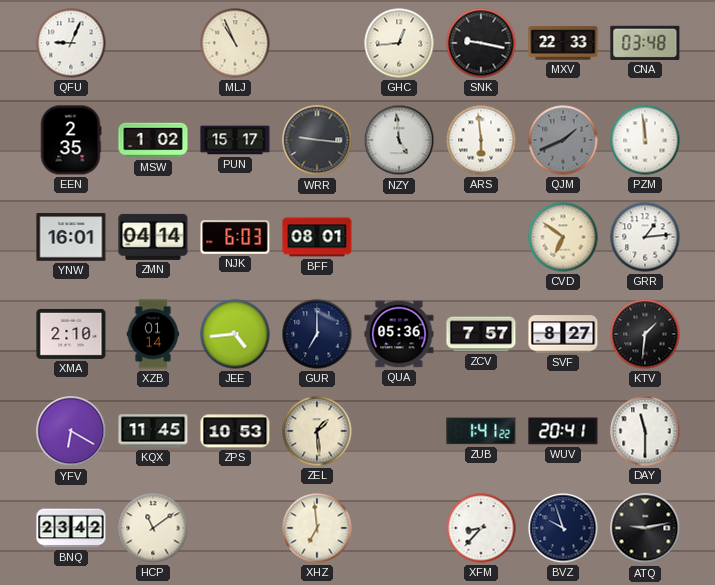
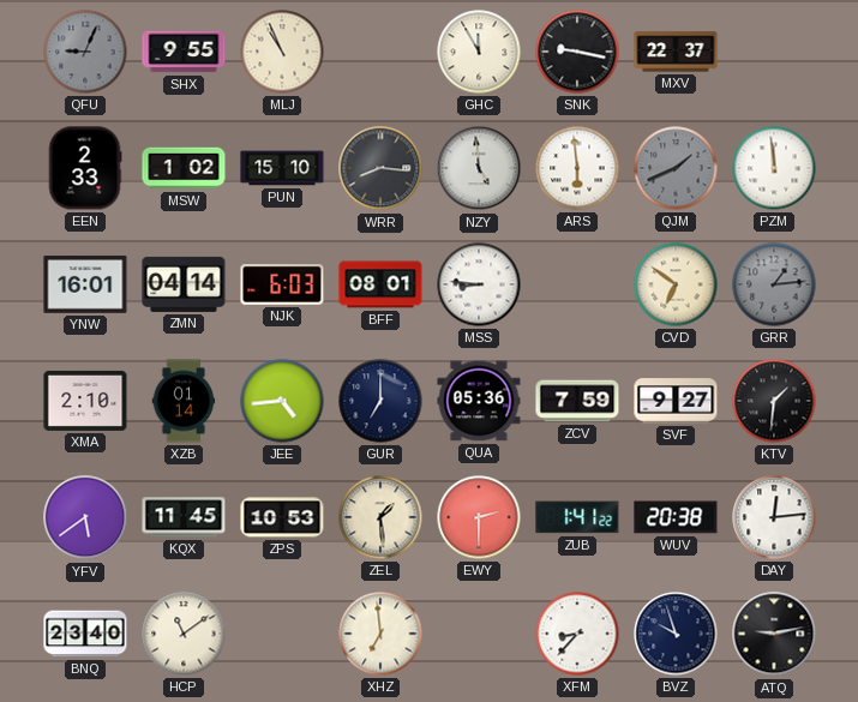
QFU dial: white -> grey (85, 52)
SHX: none -> 9:55 (184, 52)
GHC: 12:44 -> 11:55 (479, 52)
MXV: 22:33 -> 22:37 (676, 52)
CNA: 03:48 -> none (645, 43)
EEN: 2:35 -> 2:33 (85, 168)
PUN: 15:17 -> 15:10 (282, 168)
WRR: 9:16 -> 8:16 (380, 168)
MSS: none -> 8:46 (479, 284)
GRR dial: white -> grey (774, 284)
ZCV: 7:57 -> 7:59 (577, 401)
SVF: 8:27 -> 9:27 (676, 401)
YFV: 6:20 -> 5:39 (85, 517)
EWY: none -> 2:30 (479, 517)
WUV: 20:41 -> 20:38 (676, 517)
DAY: 11:30 -> 12:14 (774, 517)
BNQ: 23:42 -> 23:40 (85, 634)
